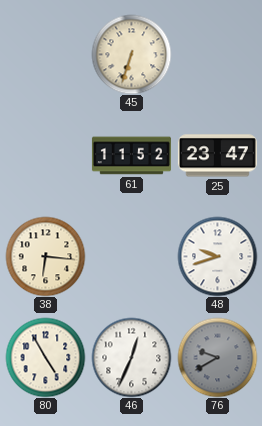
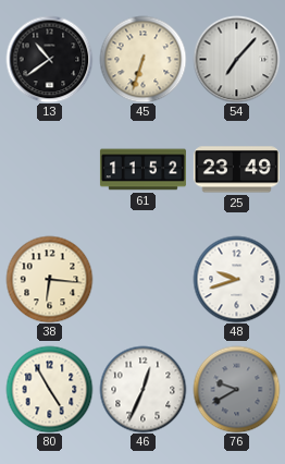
13: none -> 10:39 (49, 59)
54: none -> 7:07 (236, 59)
25: 23:47 -> 23:49 (236, 170)
